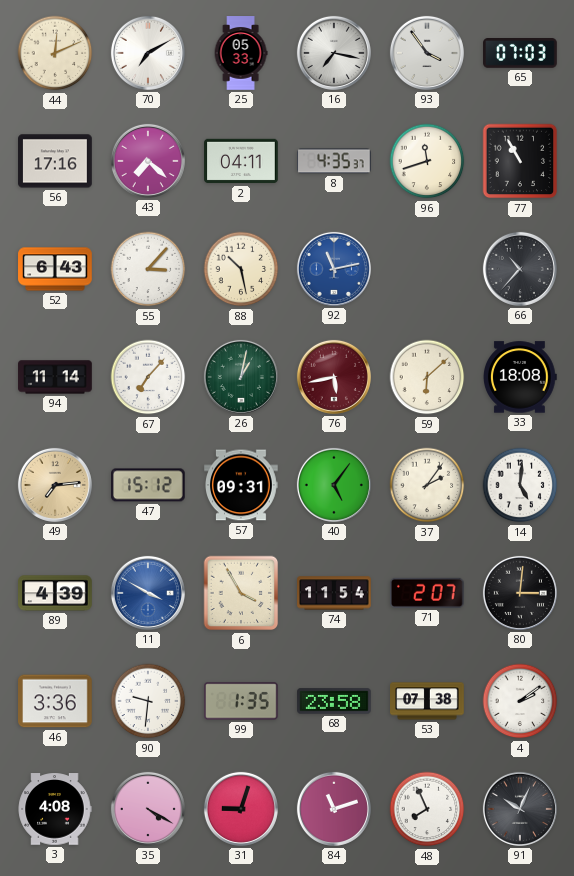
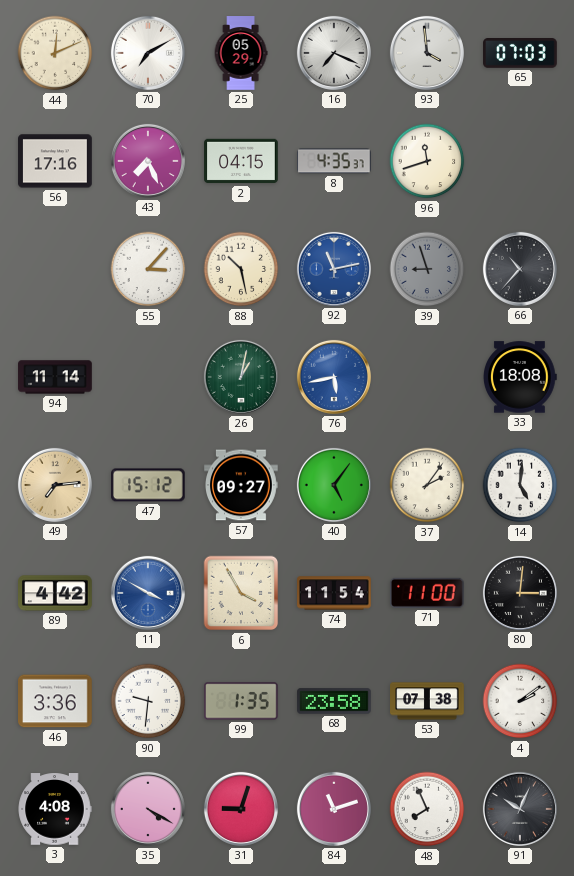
25: 05:33 -> 05:29 (241, 53)
16: 7:17 -> 7:19 (334, 53)
93: 3:54 -> 3:59 (427, 53)
43: 7:22 -> 7:26 (148, 161)
2: 04:11 -> 04:15 (241, 161)
77: 10:55 -> none (520, 161)
52: 6:43 -> none (55, 269)
39: none -> 8:57 (427, 269)
67: 7:07 -> none (148, 377)
76 dial: burgundy -> blue (334, 377)
59: 6:08 -> none (427, 377)
57: 09:31 -> 09:27 (241, 485)
89: 4:39 -> 4:42 (55, 593)
71: 2:07 -> 11:00 (427, 593)
